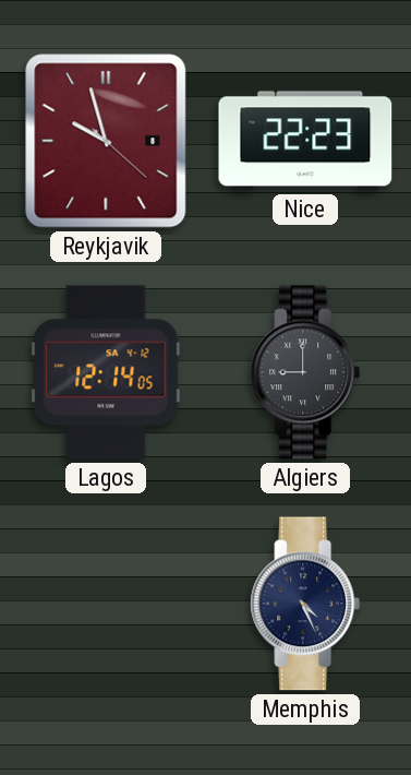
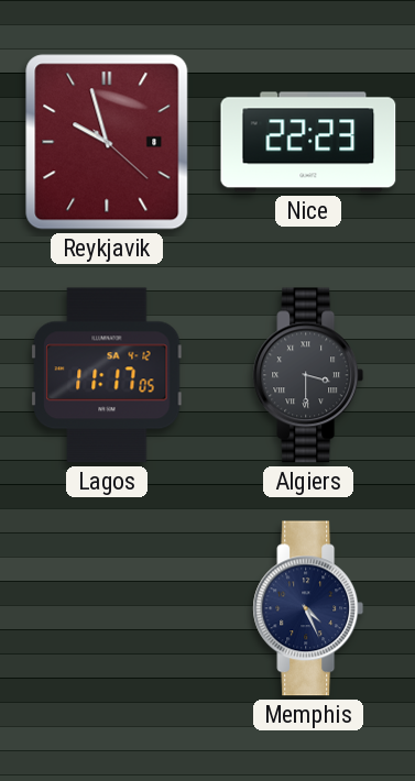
Lagos: 12:14 -> 11:17 (107, 375)
Algiers: 9:00 -> 3:30 (308, 375)
